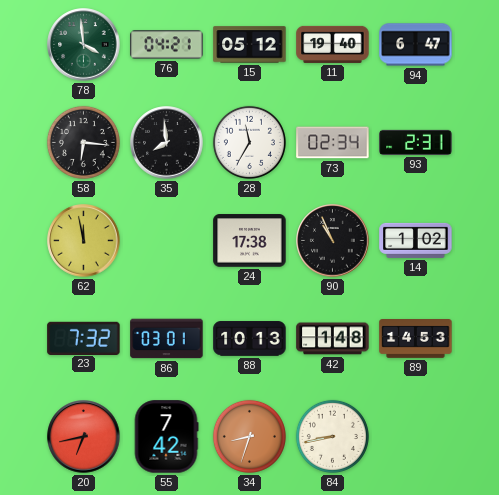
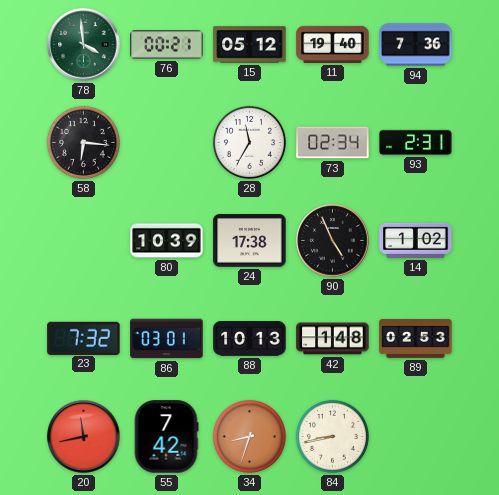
76: 04:21 -> 00:21 (167, 45)
94: 6:47 -> 7:36 (416, 45)
35: 7:59 -> none (167, 143)
62: 11:58 -> none (84, 241)
80: none -> 10:39 (167, 241)
90: 10:56 -> 4:56 (333, 241)
89: 14:53 -> 02:53 (416, 339)
20: 6:43 -> 11:43 (84, 437)
